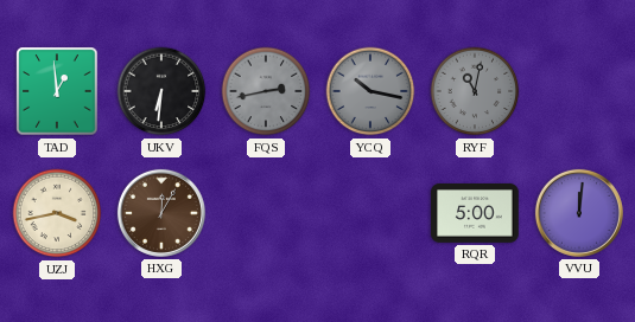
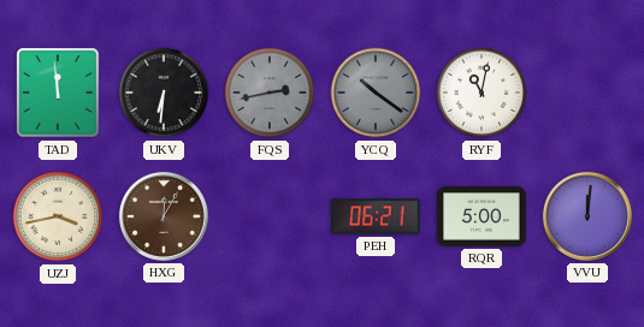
TAD: 12:59 -> 11:59 (58, 93)
YCQ: 10:17 -> 10:21 (376, 93)
RYF dial: grey -> white (481, 93)
PEH: none -> 06:21 (377, 216)
